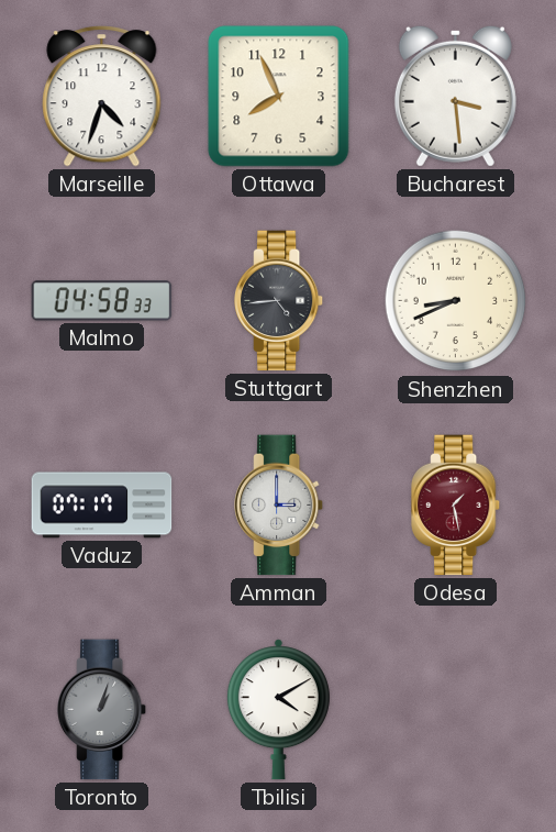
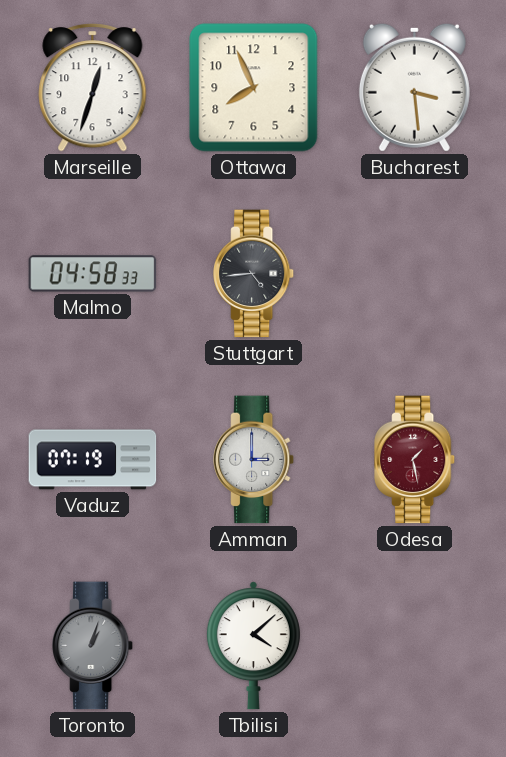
Marseille: 4:33 -> 12:33 (93, 88)
Shenzhen: 8:41 -> none (456, 301)
Vaduz: 07:17 -> 07:19 (93, 460)
Tbilisi: 4:10 -> 4:08 (253, 646)
